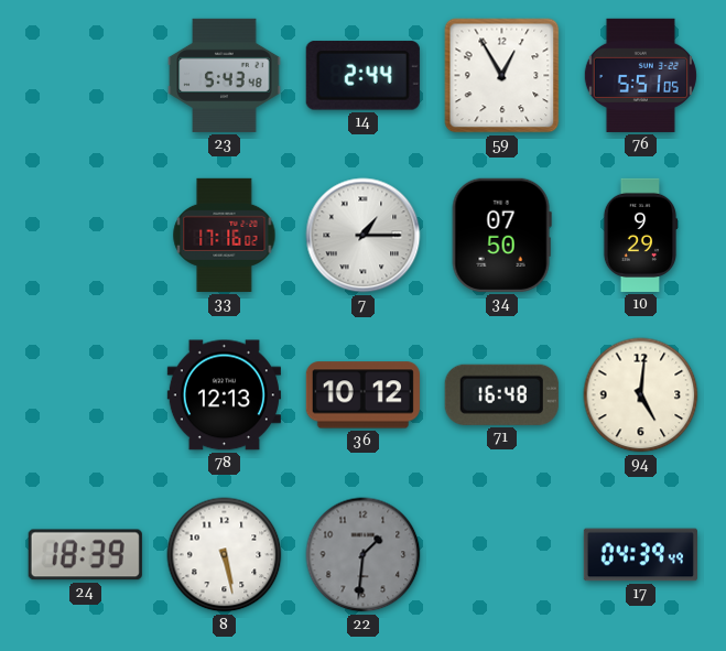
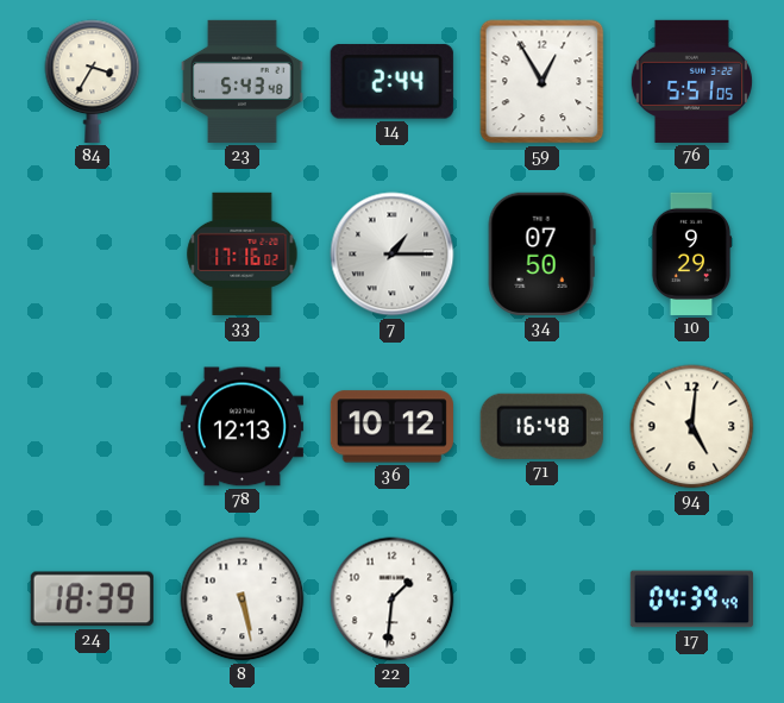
84: none -> 3:35 (93, 81)
22 dial: grey -> white (393, 600)
